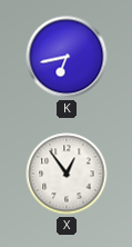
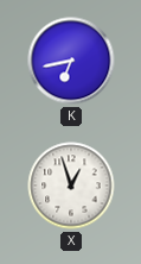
X: 12:54 -> 12:57 (71, 186)
